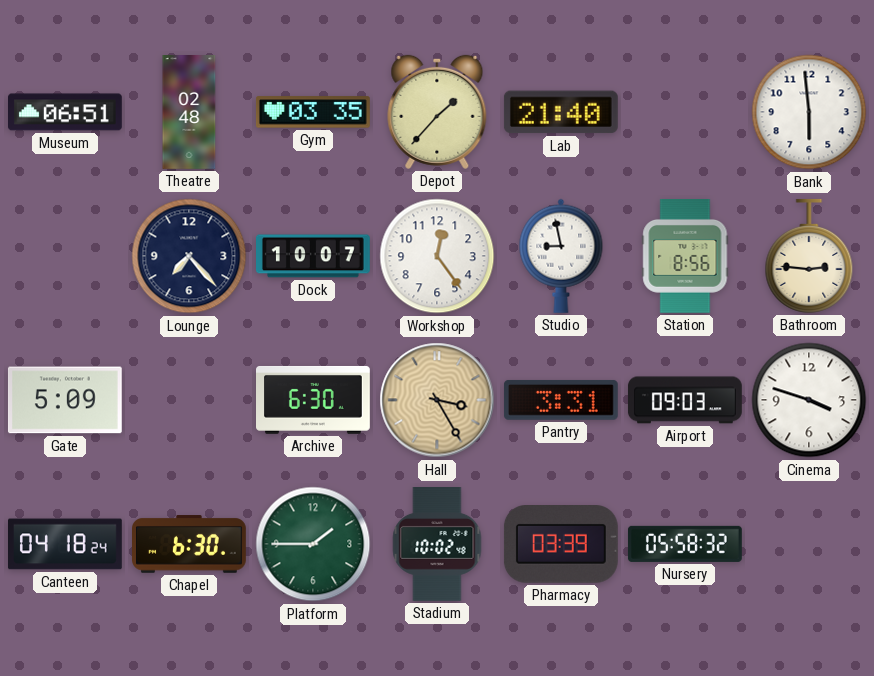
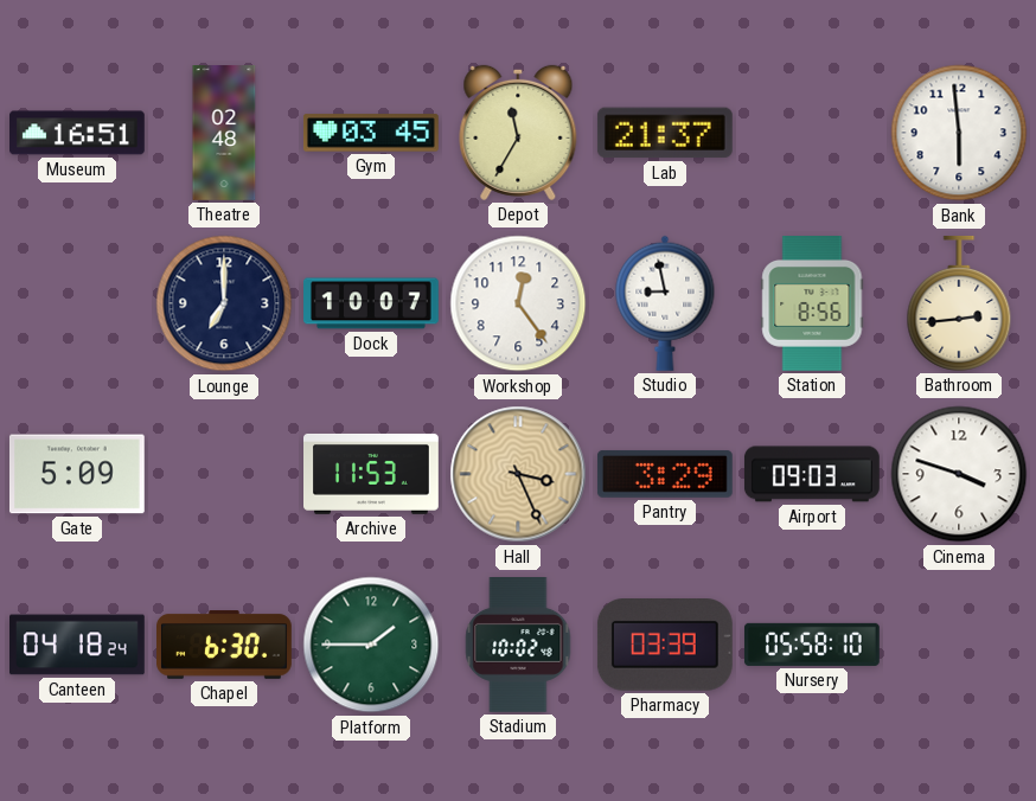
Museum: 06:51 -> 16:51 (78, 133)
Gym: 03:35 -> 03:45 (371, 133)
Depot: 1:37 -> 11:35 (518, 133)
Lab: 21:40 -> 21:37 (665, 133)
Lounge: 7:23 -> 7:00 (224, 303)
Bathroom: 2:46 -> 2:44 (959, 303)
Archive: 6:30 -> 11:53 (372, 474)
Hall: 3:25 -> 3:26 (518, 474)
Pantry: 3:31 -> 3:29 (665, 474)
Nursery: 05:58:32 -> 05:58:10 (812, 645)
